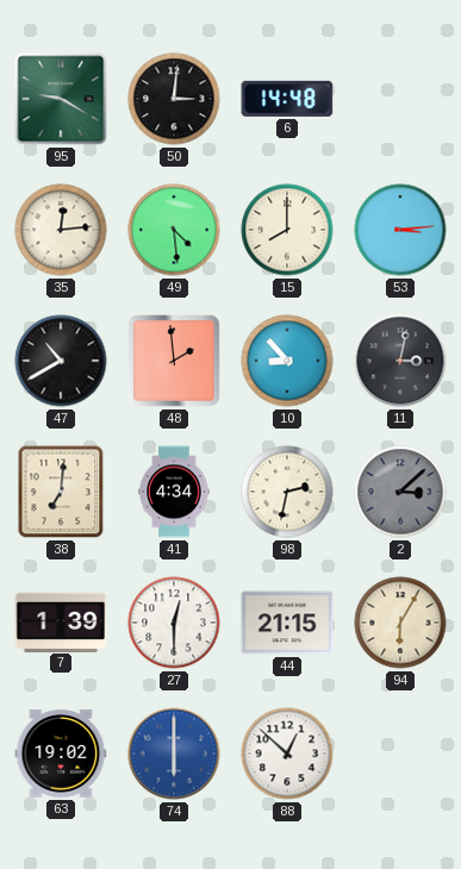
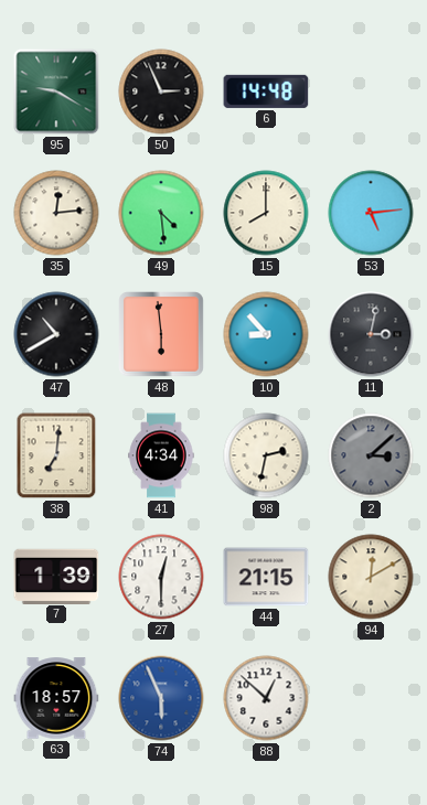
50: 3:01 -> 2:56 (161, 92)
53: 3:14 -> 5:14 (371, 213)
48: 1:59 -> 5:59 (161, 334)
94: 6:05 -> 12:10 (371, 577)
63: 19:02 -> 18:57 (56, 698)
74: 6:00 -> 5:56 (161, 698)
